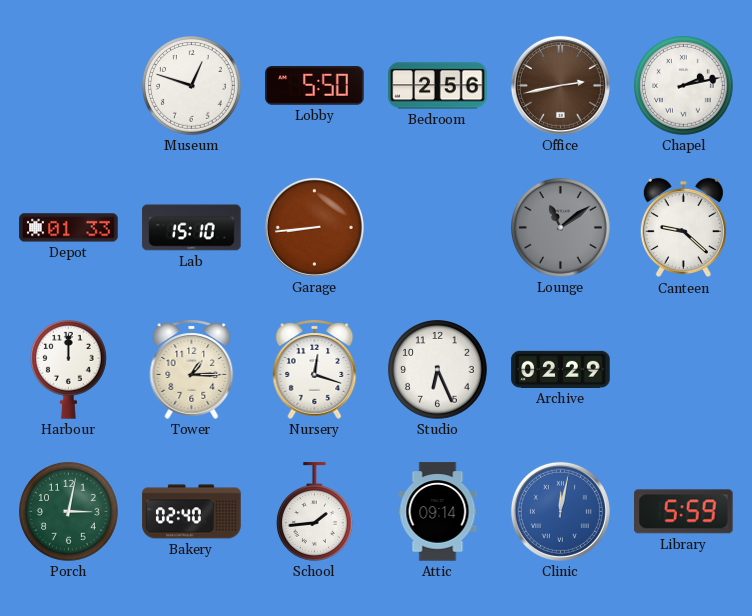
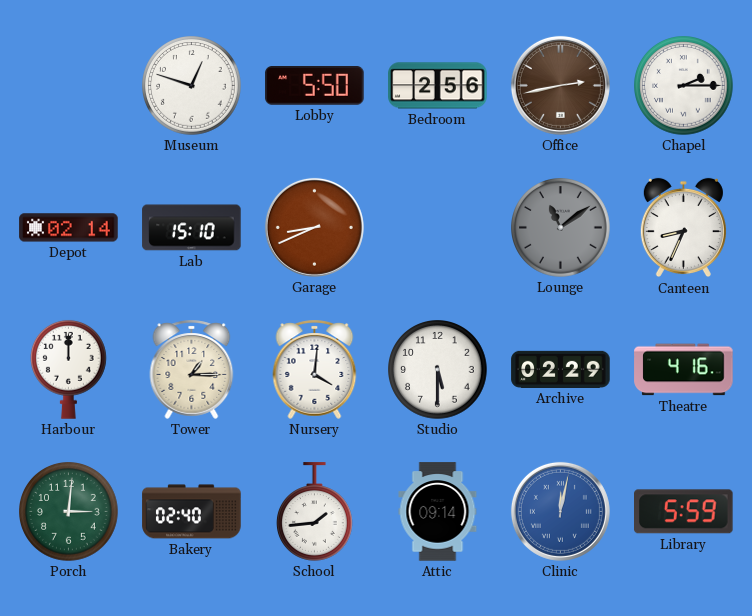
Chapel: 2:13 -> 2:15 (684, 86)
Depot: 01:33 -> 02:14 (69, 228)
Garage: 8:44 -> 8:41 (314, 227)
Canteen: 9:22 -> 8:34 (683, 228)
Nursery: 12:18 -> 4:01 (315, 369)
Studio: 6:26 -> 5:30 (438, 370)
Theatre: none -> 4:16 (684, 370)
Porch: 3:02 -> 3:01 (69, 512)
